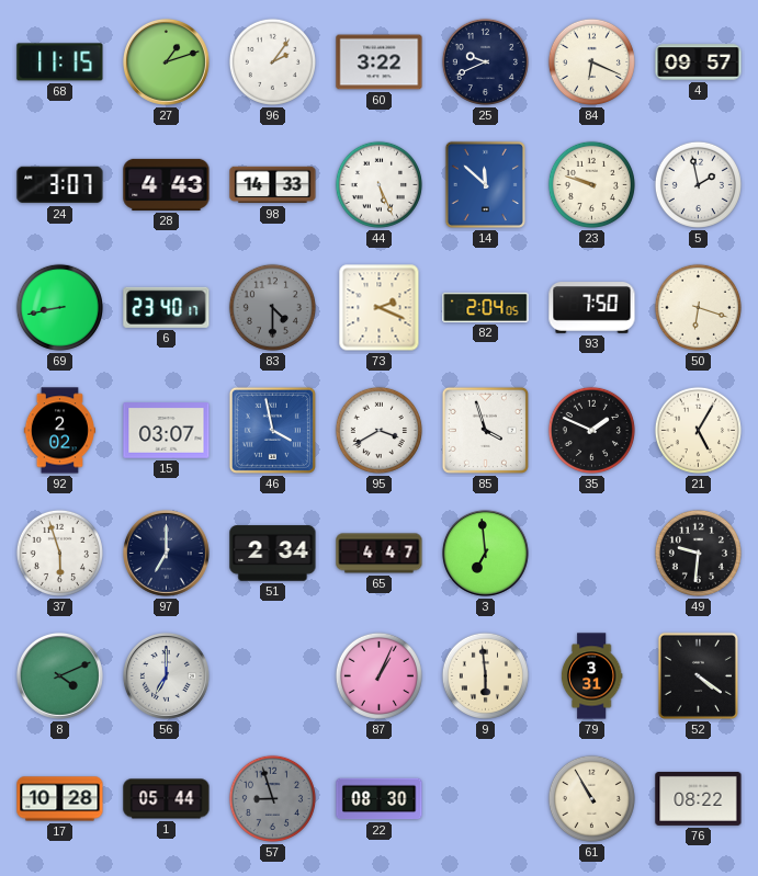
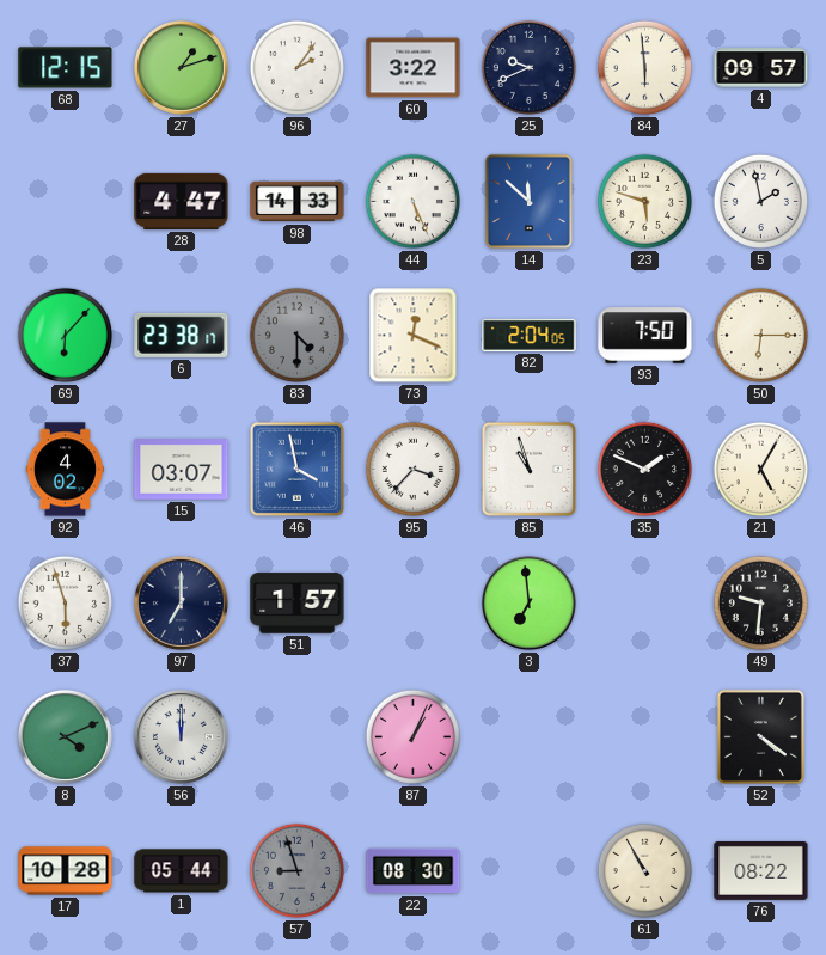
68: 11:15 -> 12:15 (66, 68)
84: 6:19 -> 5:59 (644, 67)
24: 3:07 -> none (60, 185)
28: 4:43 -> 4:47 (182, 201)
23: 9:48 -> 5:48 (644, 201)
69: 8:43 -> 6:07 (65, 335)
6: 23:40 -> 23:38 (182, 335)
73: 2:19 -> 12:19 (414, 336)
50: 6:18 -> 6:15 (760, 335)
92: 2:02 -> 4:02 (65, 470)
95: 3:40 -> 3:37 (412, 469)
85: 3:57 -> 10:57 (528, 469)
51: 2:34 -> 1:57 (298, 604)
65: 4:47 -> none (380, 554)
56: 7:00 -> 12:00 (181, 736)
9: 5:59 -> none (485, 675)
79: 3:31 -> none (591, 676)
